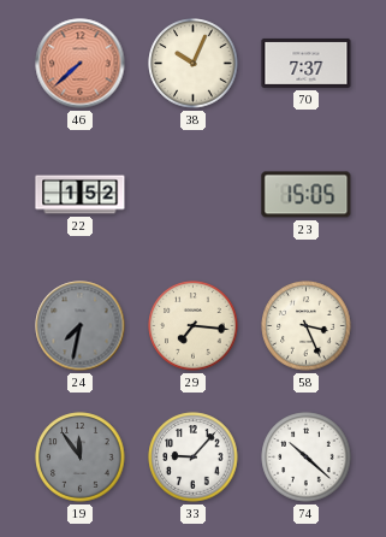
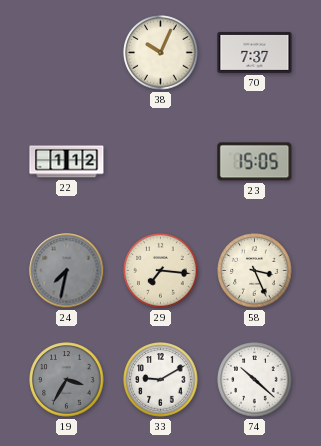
46: 7:38 -> none (81, 64)
22: 1:52 -> 1:12 (67, 162)
19: 11:54 -> 3:35 (67, 380)
33: 9:07 -> 9:10 (161, 380)
